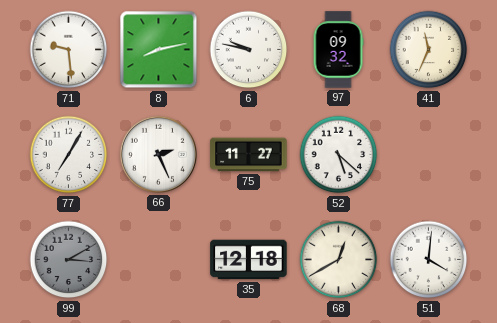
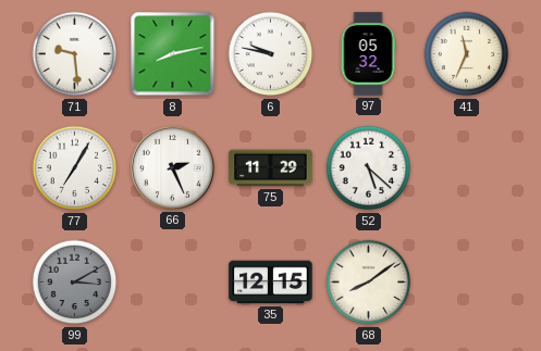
97: 09:32 -> 05:32 (368, 54)
75: 11:27 -> 11:29 (271, 168)
35: 12:18 -> 12:15 (271, 283)
68: 12:40 -> 8:09 (369, 283)
51: 4:01 -> none (429, 260)
